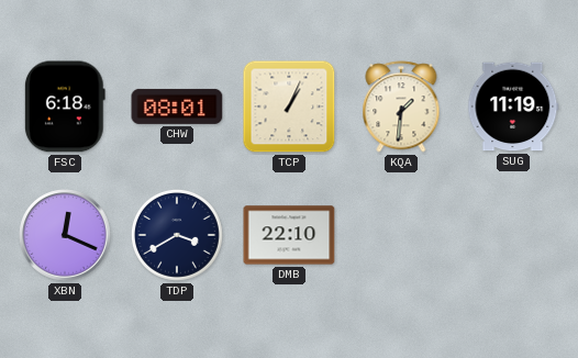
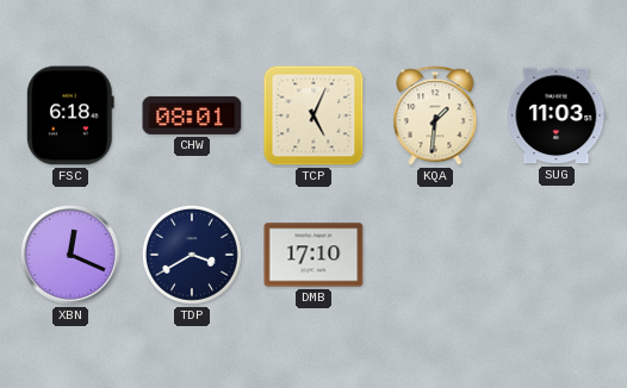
TCP: 1:04 -> 5:04 (313, 115)
SUG: 11:19 -> 11:03 (557, 115)
DMB: 22:10 -> 17:10 (313, 255)
